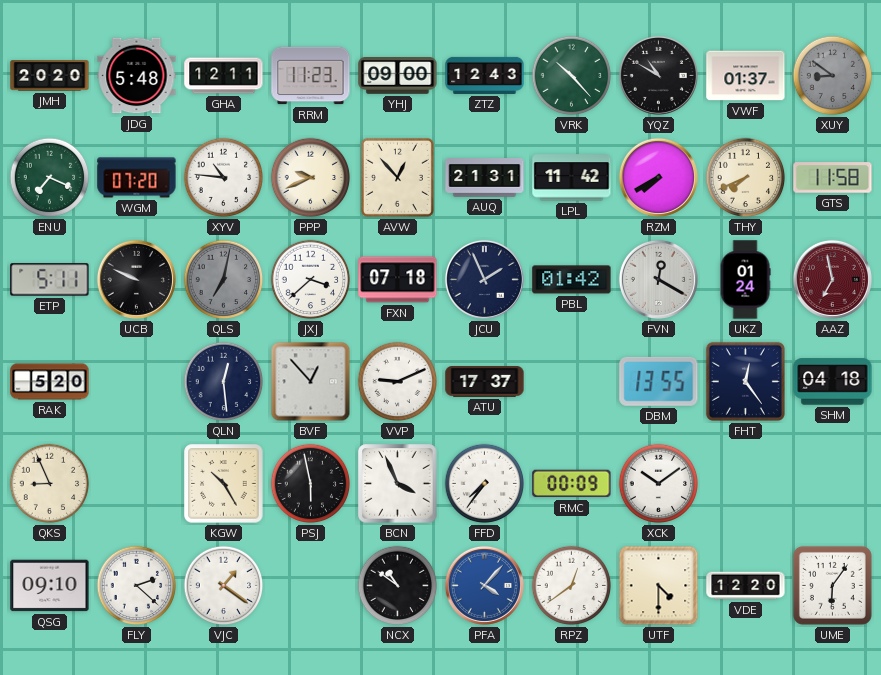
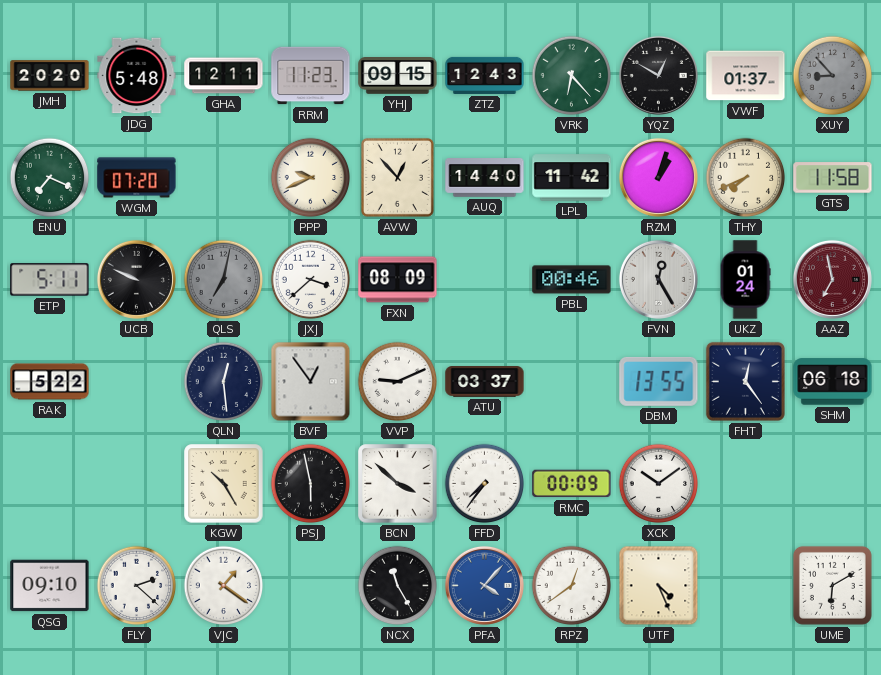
YHJ: 09:00 -> 09:15 (398, 76)
VRK: 10:23 -> 6:23 (572, 76)
YQZ: 10:50 -> 12:50 (658, 75)
XUY: 8:51 -> 8:53 (833, 76)
XYV: 10:46 -> none (224, 178)
AUQ: 21:31 -> 14:40 (485, 178)
RZM: 7:40 -> 1:03 (658, 177)
FXN: 07:18 -> 08:09 (398, 280)
JCU: 1:56 -> none (484, 279)
PBL: 01:42 -> 00:46 (572, 280)
FVN: 12:20 -> 12:25 (658, 279)
RAK: 5:20 -> 5:22 (50, 382)
BVF: 12:53 -> 12:54 (311, 382)
ATU: 17:37 -> 03:37 (485, 382)
SHM: 04:18 -> 06:18 (833, 382)
QKS: 8:56 -> none (50, 484)
BCN: 3:56 -> 3:52 (398, 484)
NCX: 10:51 -> 11:25 (398, 586)
UTF: 4:30 -> 4:26 (659, 586)
VDE: 12:20 -> none (746, 586)
UME: 6:06 -> 6:10 (832, 585)
